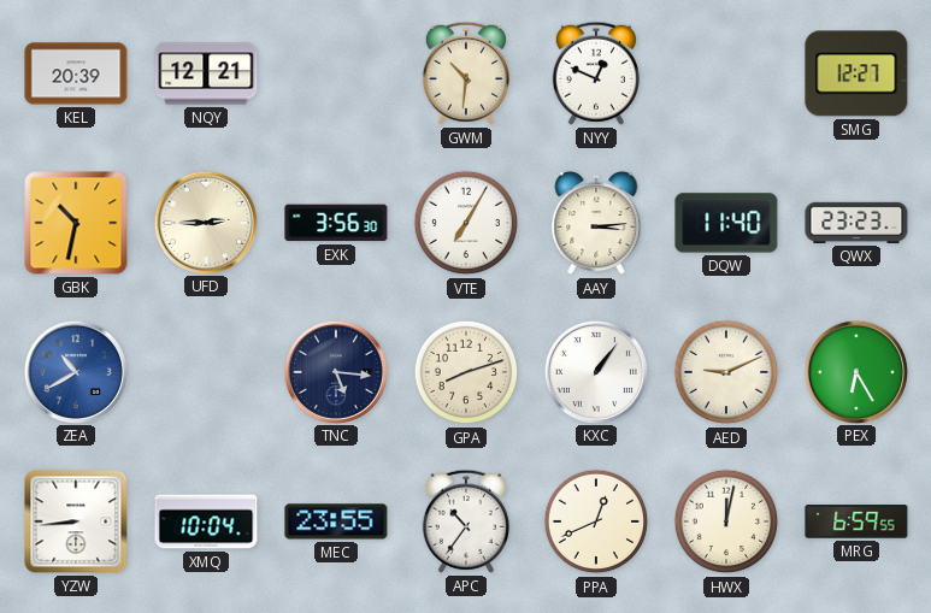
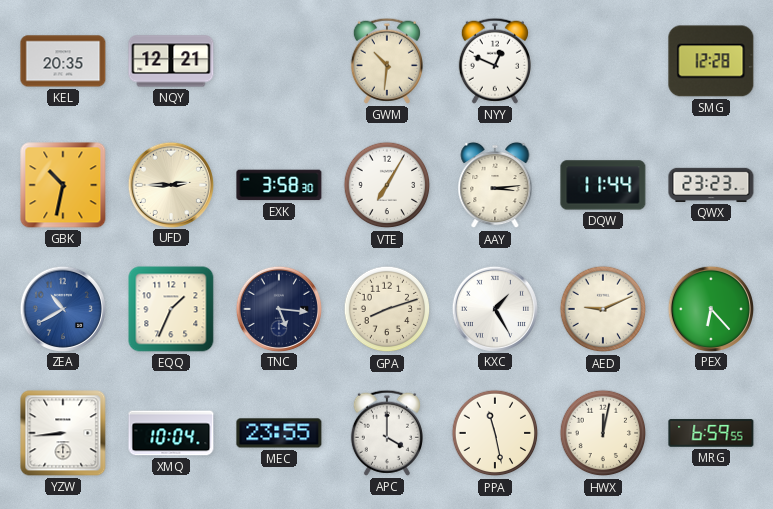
KEL: 20:39 -> 20:35 (63, 61)
SMG: 12:27 -> 12:28 (711, 61)
EXK: 3:56 -> 3:58 (279, 185)
DQW: 11:40 -> 11:44 (603, 185)
EQQ: none -> 1:34 (171, 309)
KXC: 1:06 -> 1:25 (494, 308)
PEX: 6:25 -> 6:23 (710, 308)
APC: 10:36 -> 4:00 (387, 433)
PPA: 12:41 -> 11:28 (495, 433)
